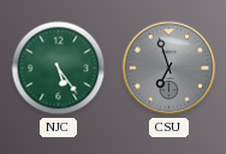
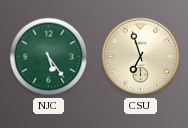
CSU dial: grey -> cream (141, 57)
